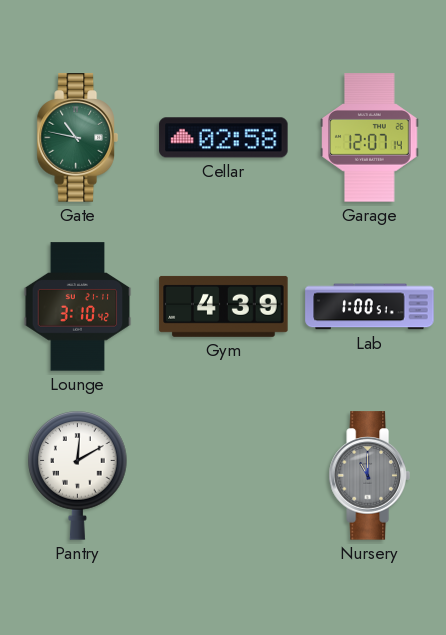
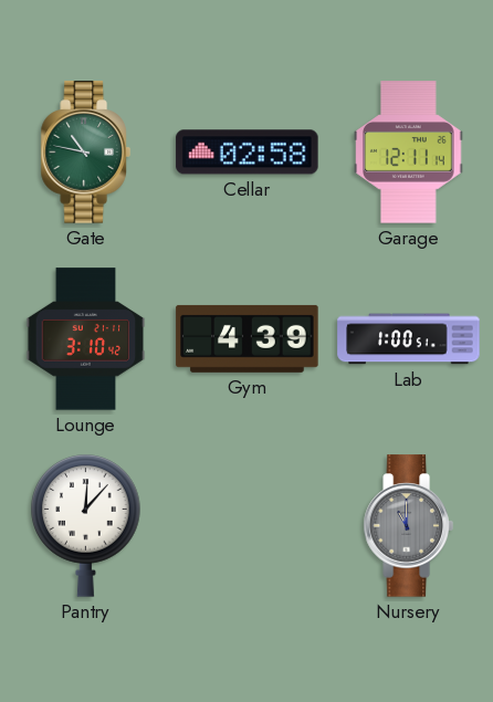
Garage: 12:07 -> 12:11 (409, 153)
Pantry: 12:10 -> 12:07 (86, 526)
